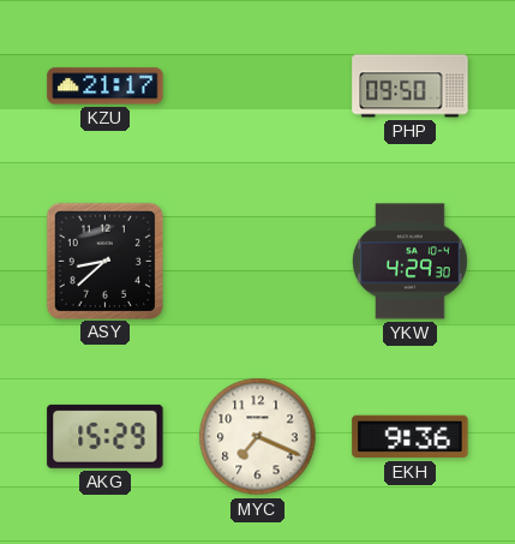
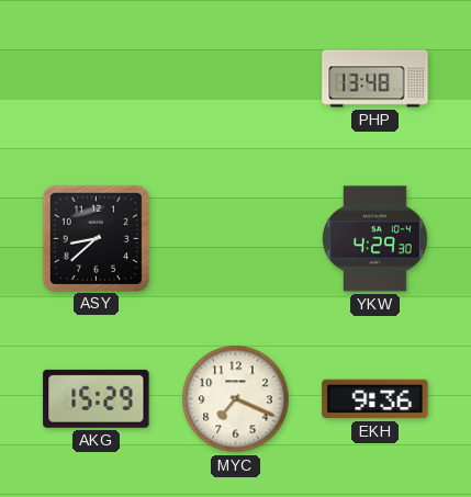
KZU: 21:17 -> none (106, 86)
PHP: 09:50 -> 13:48 (375, 79)
